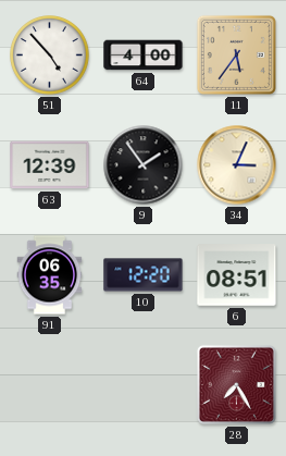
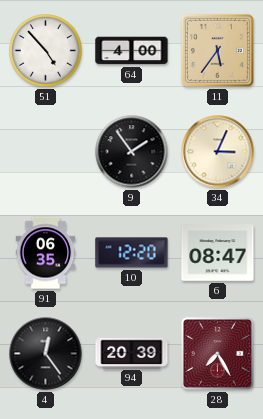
63: 12:39 -> none (50, 165)
6: 08:51 -> 08:47 (218, 253)
4: none -> 12:24 (46, 354)
94: none -> 20:39 (132, 353)
